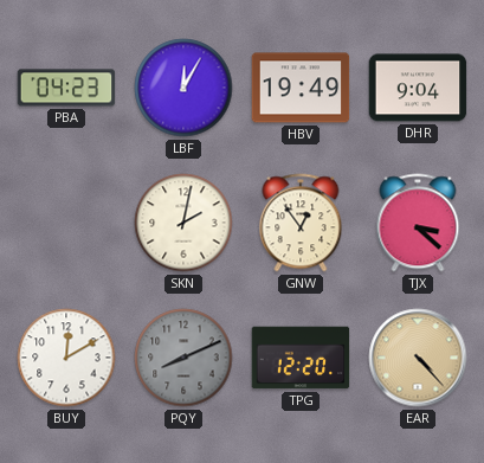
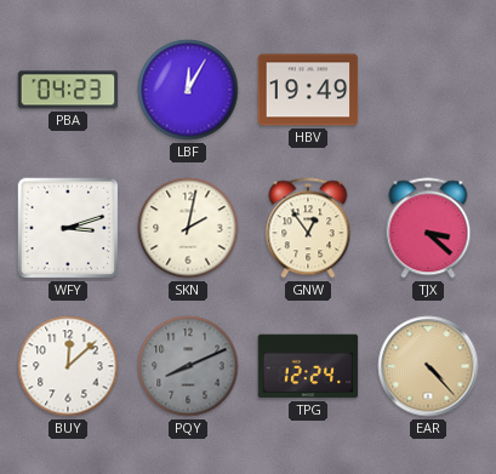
DHR: 9:04 -> none (418, 88)
WFY: none -> 3:12 (68, 228)
BUY: 12:10 -> 12:08 (68, 366)
TPG: 12:20 -> 12:24 (308, 366)
